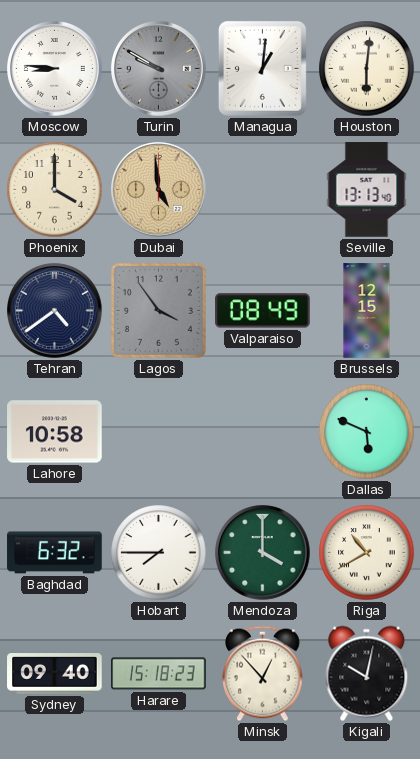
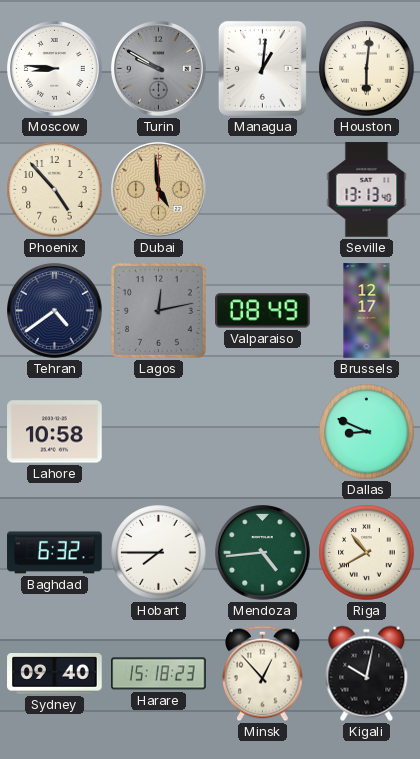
Phoenix: 4:00 -> 4:53 (55, 190)
Lagos: 3:54 -> 12:13 (158, 310)
Brussels: 12:15 -> 12:17 (367, 311)
Dallas: 5:49 -> 8:49 (367, 432)
Mendoza: 4:00 -> 4:44 (263, 553)
